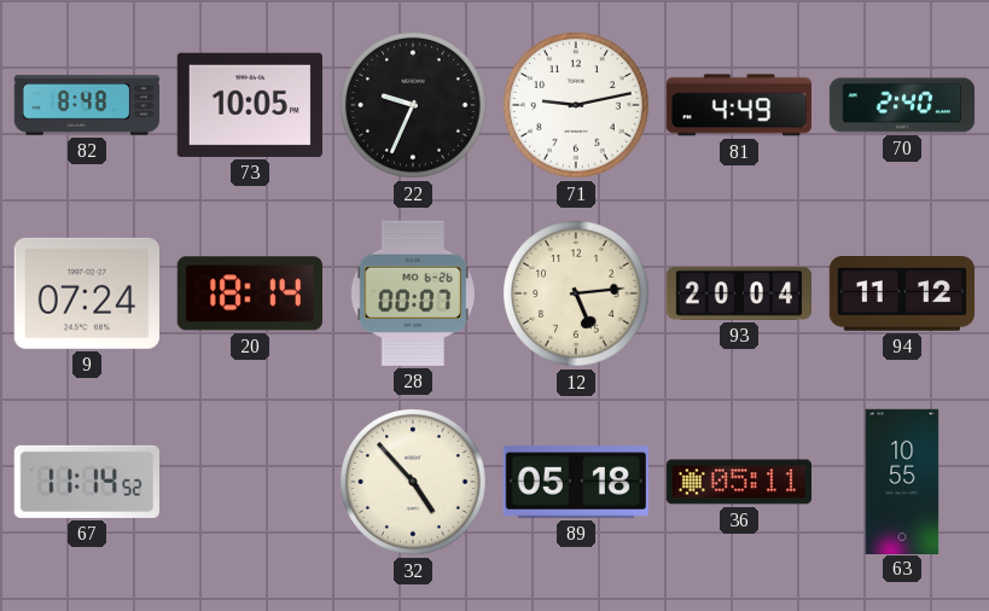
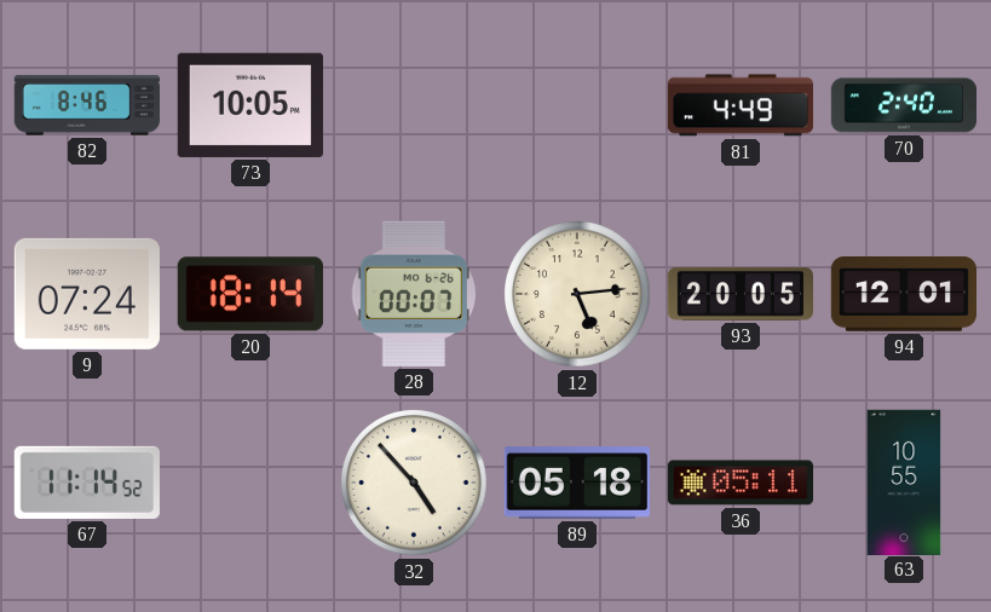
82: 8:48 -> 8:46 (86, 105)
22: 9:34 -> none (413, 105)
71: 9:13 -> none (576, 105)
93: 20:04 -> 20:05 (739, 294)
94: 11:12 -> 12:01 (903, 295)
